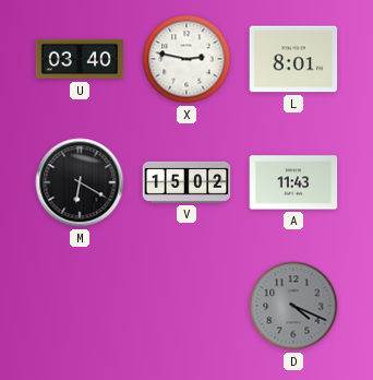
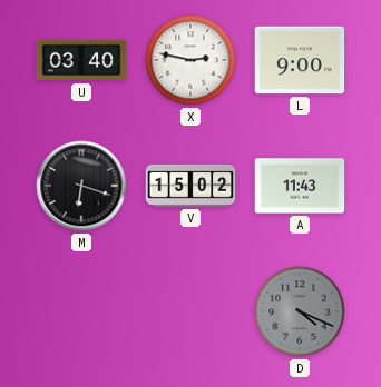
L: 8:01 -> 9:00 (300, 60)
M: 6:20 -> 6:18 (81, 186)
